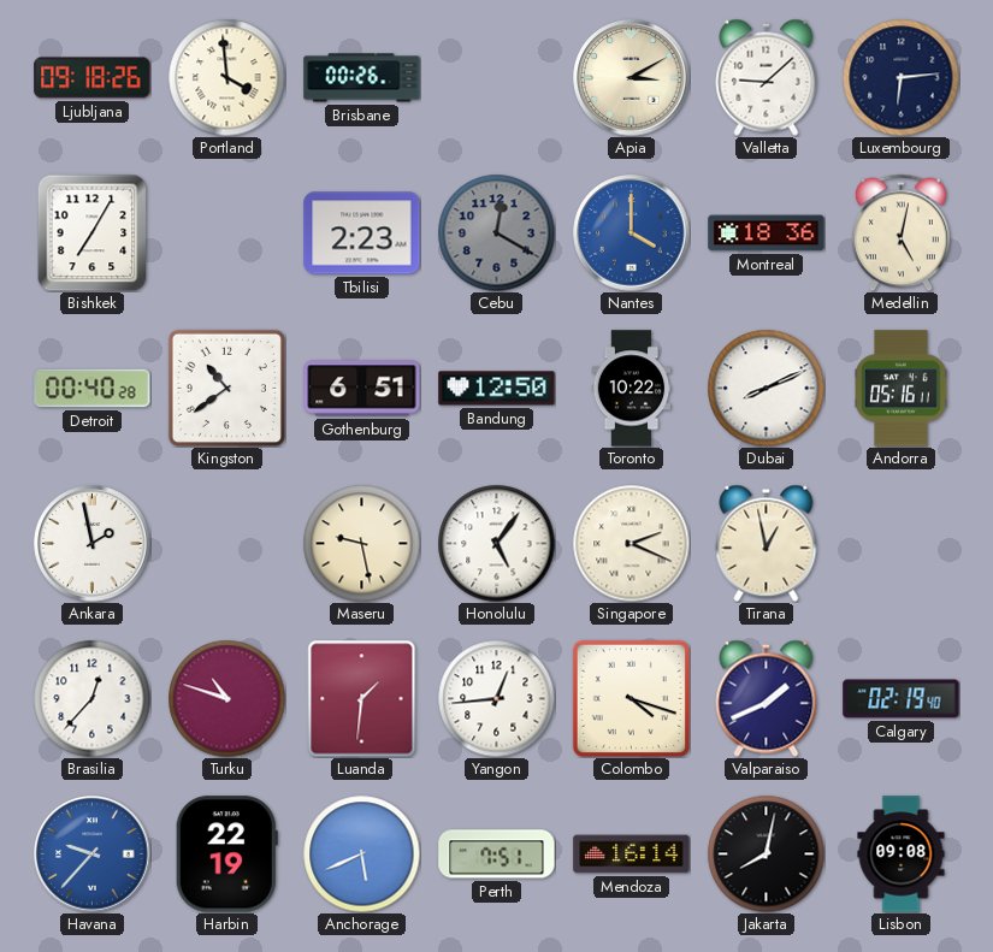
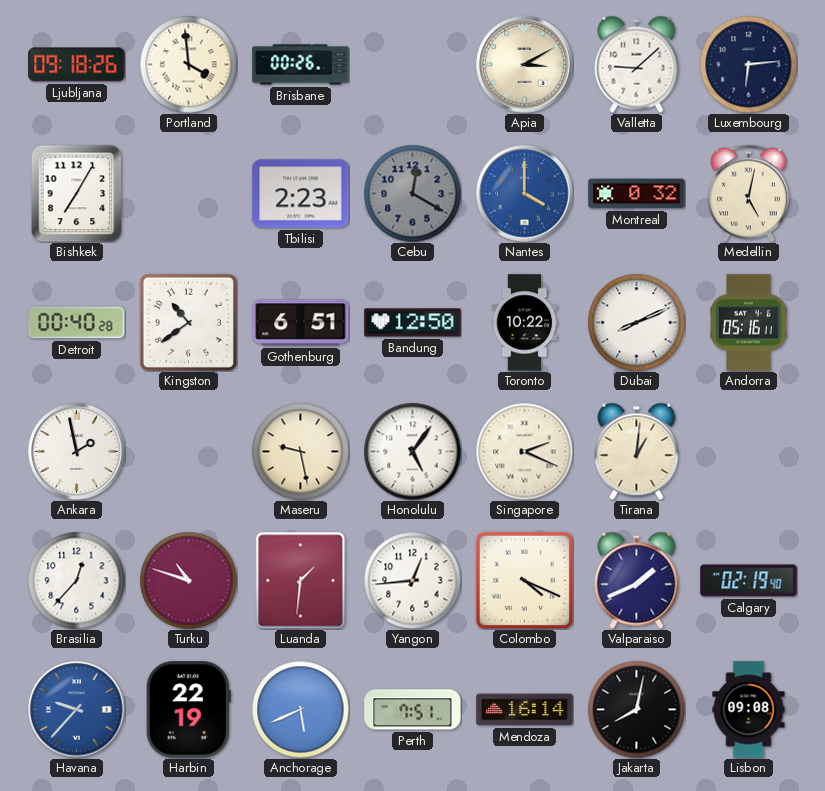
Montreal: 18:36 -> 0:32 (637, 194)
Tirana: 12:58 -> 1:01 (637, 451)
Colombo: 4:18 -> 4:19 (524, 580)
